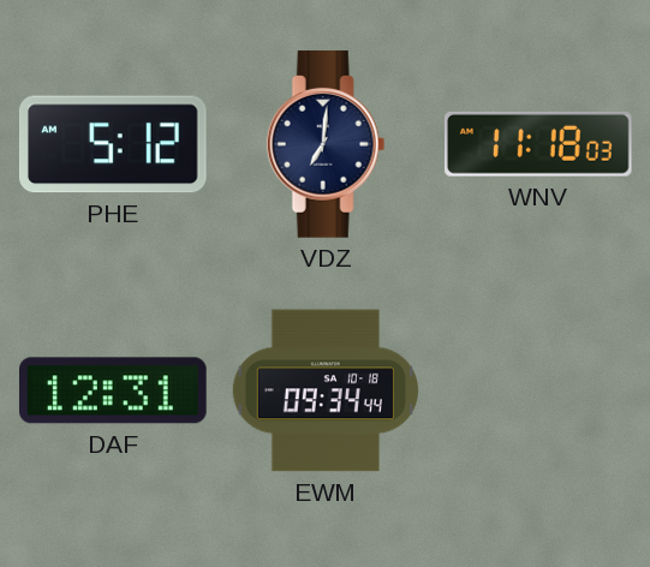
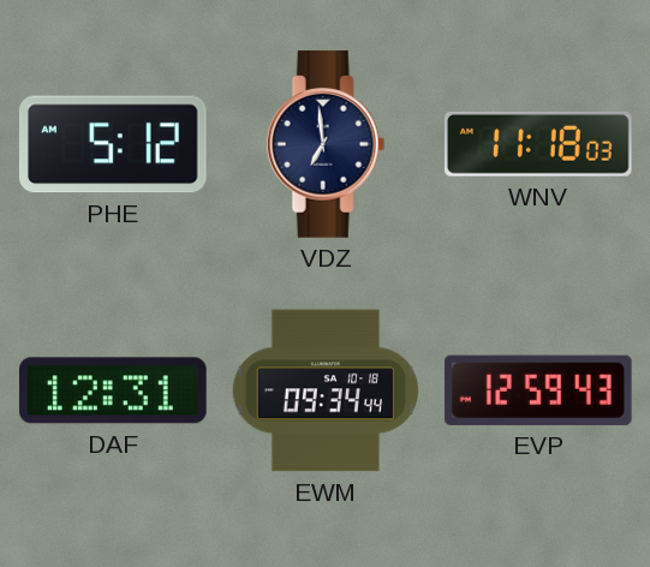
VDZ: 7:01 -> 6:59 (326, 144)
EVP: none -> 12:59 (538, 390)
